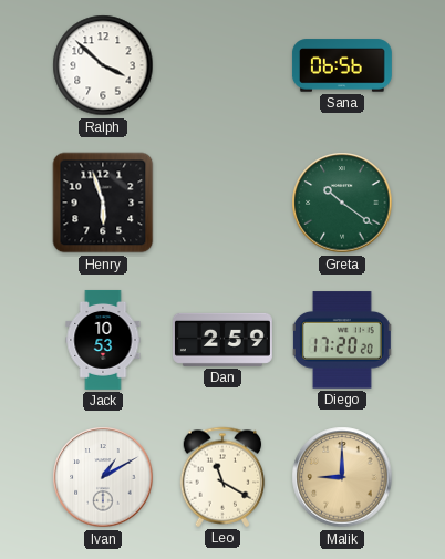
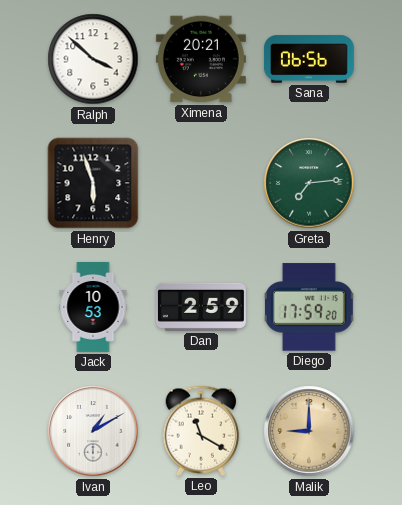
Ximena: none -> 20:21 (201, 59)
Greta: 10:21 -> 7:14 (309, 183)
Diego: 17:20 -> 17:59 (309, 307)
